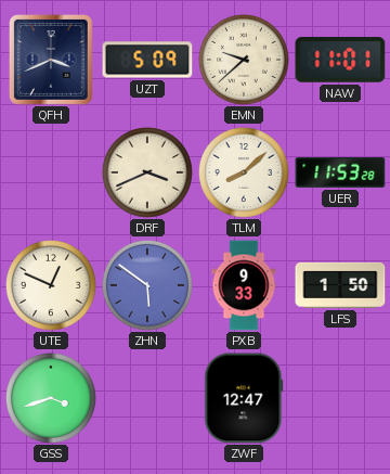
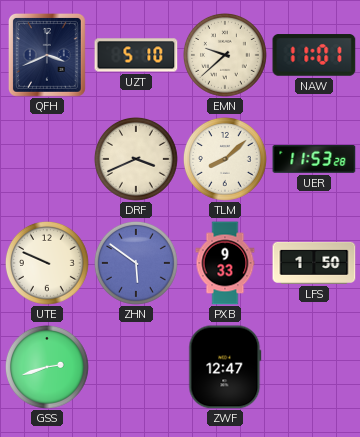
UZT: 5:09 -> 5:10 (136, 55)
UTE: 12:49 -> 9:49 (48, 264)
GSS: 3:42 -> 2:42 (48, 368)
